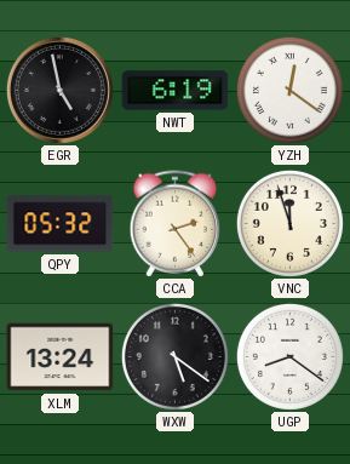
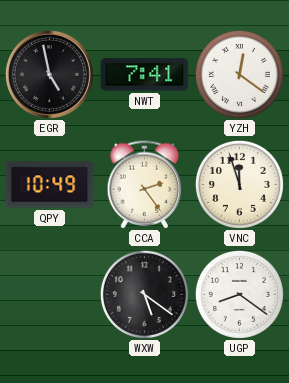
NWT: 6:19 -> 7:41 (145, 75)
QPY: 05:32 -> 10:49 (50, 185)
XLM: 13:24 -> none (61, 357)
